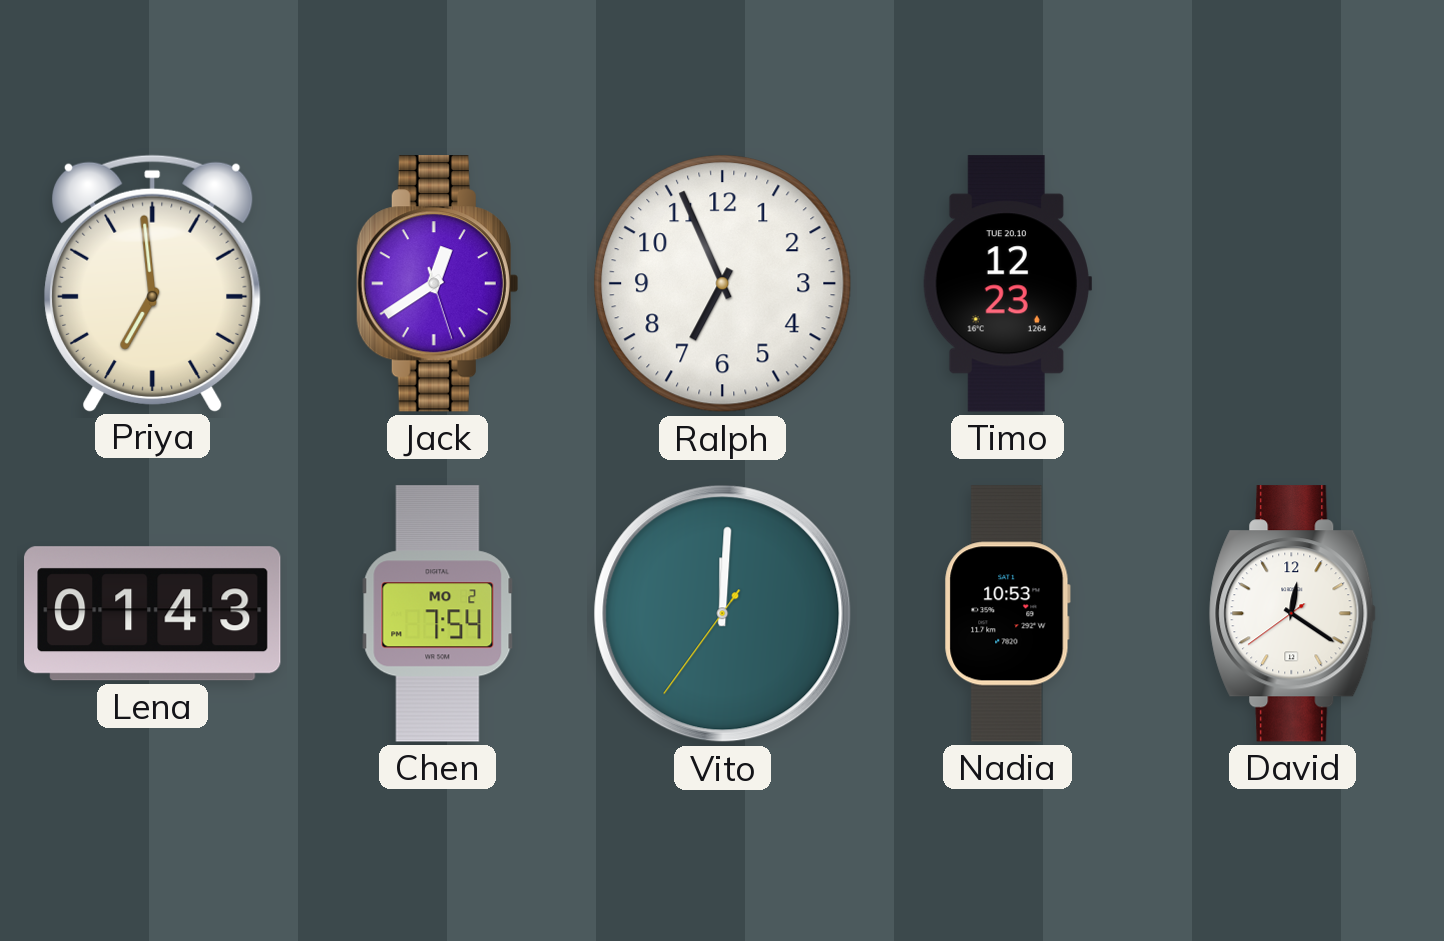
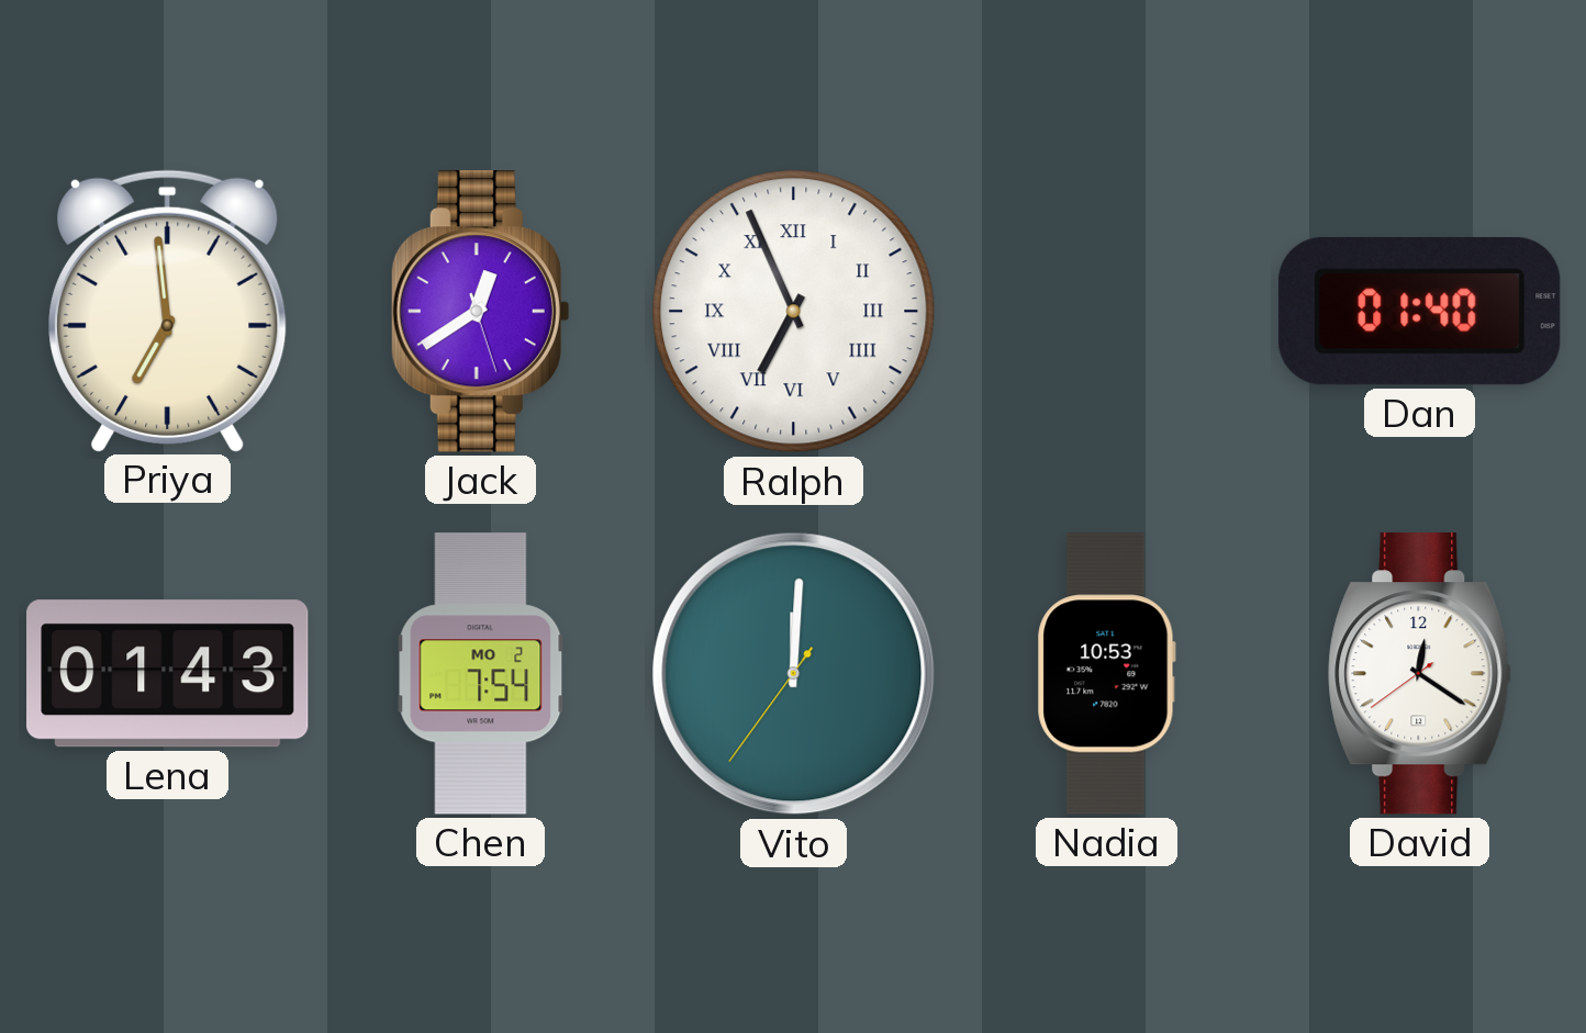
Ralph numerals: Arabic -> Roman (794, 312)
Timo: 12:23 -> none (1007, 284)
Dan: none -> 01:40 (1419, 312)
